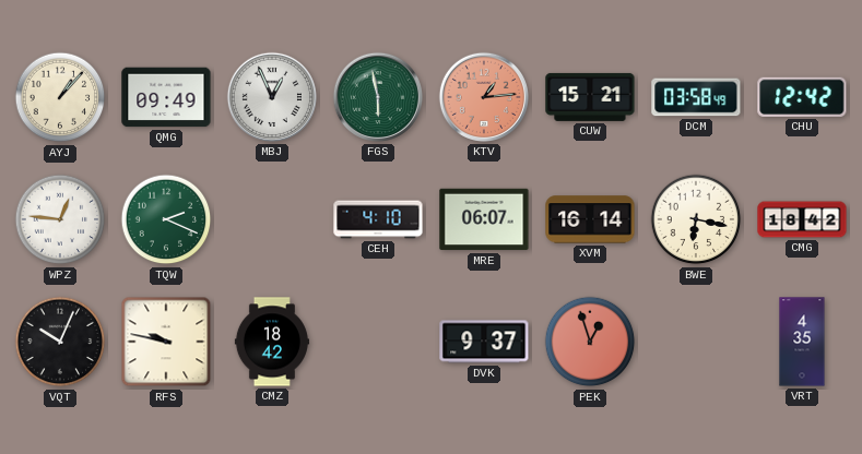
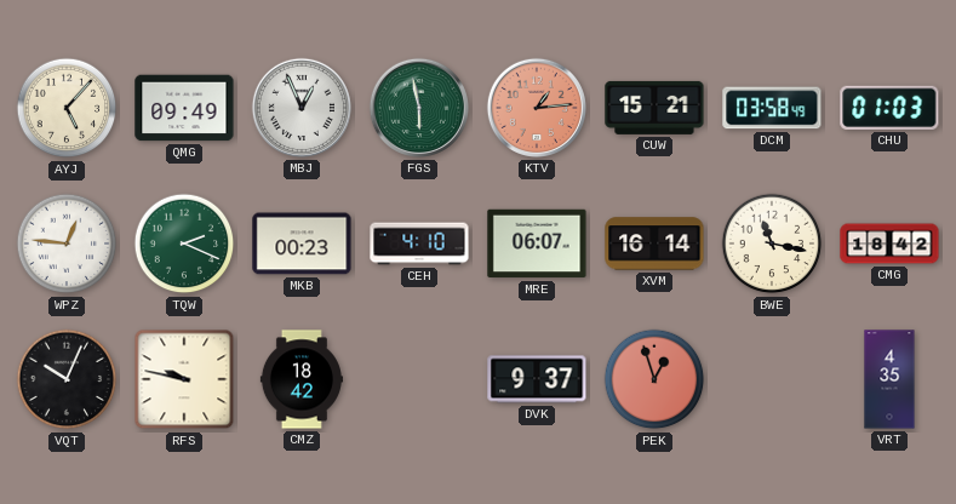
AYJ: 1:07 -> 5:07 (67, 108)
CHU: 12:42 -> 01:03 (889, 108)
MKB: none -> 00:23 (302, 244)
BWE: 6:17 -> 11:17 (772, 244)
